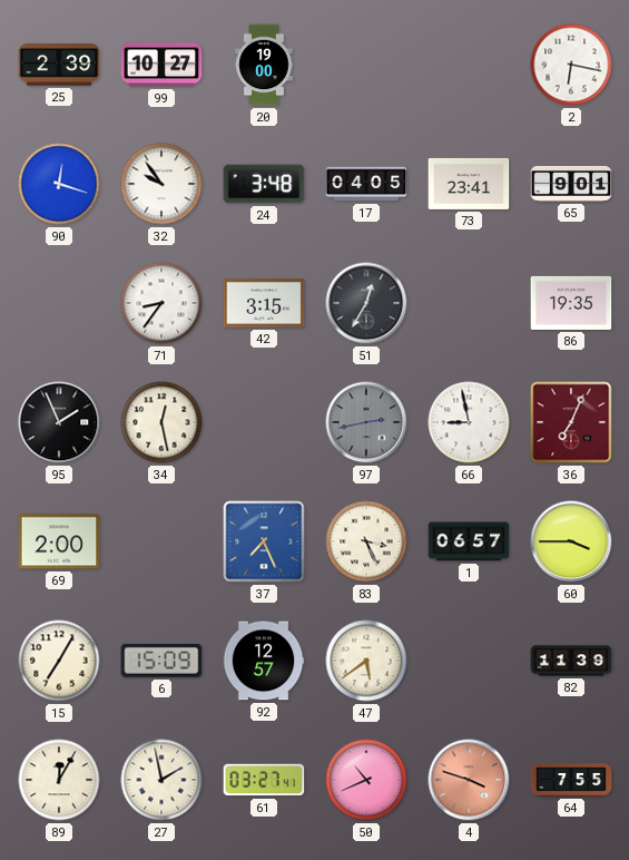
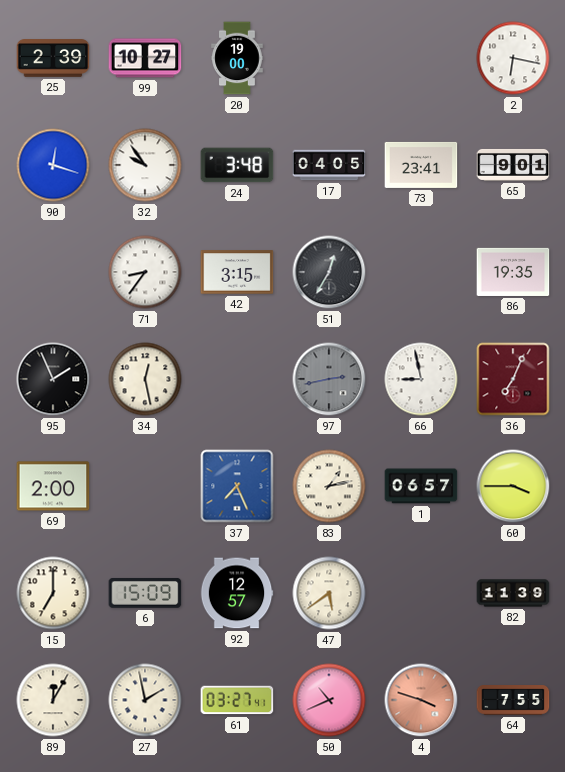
83: 3:26 -> 1:13 (329, 486)
15: 7:05 -> 7:00 (53, 593)
